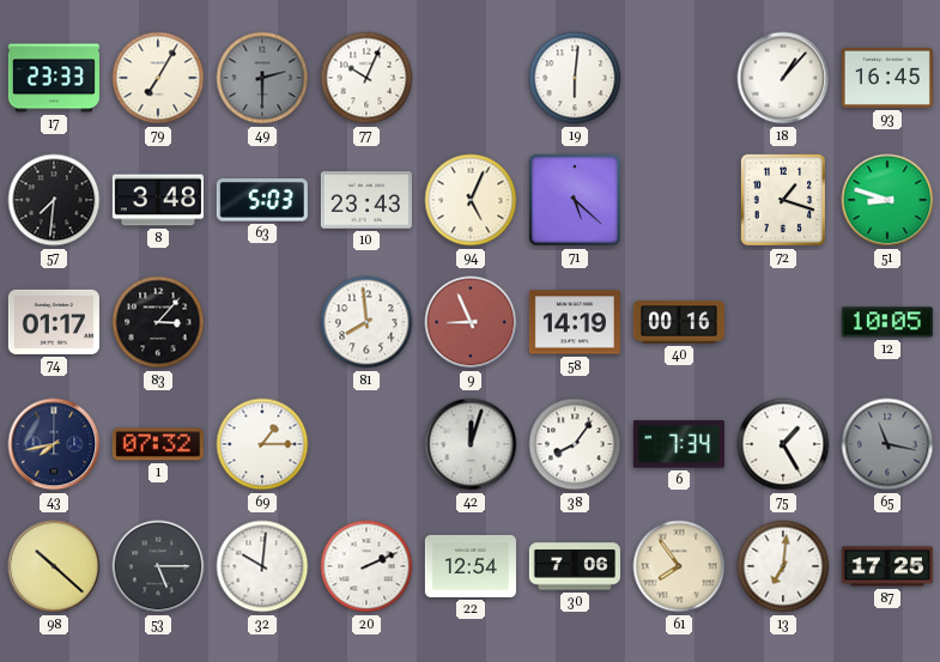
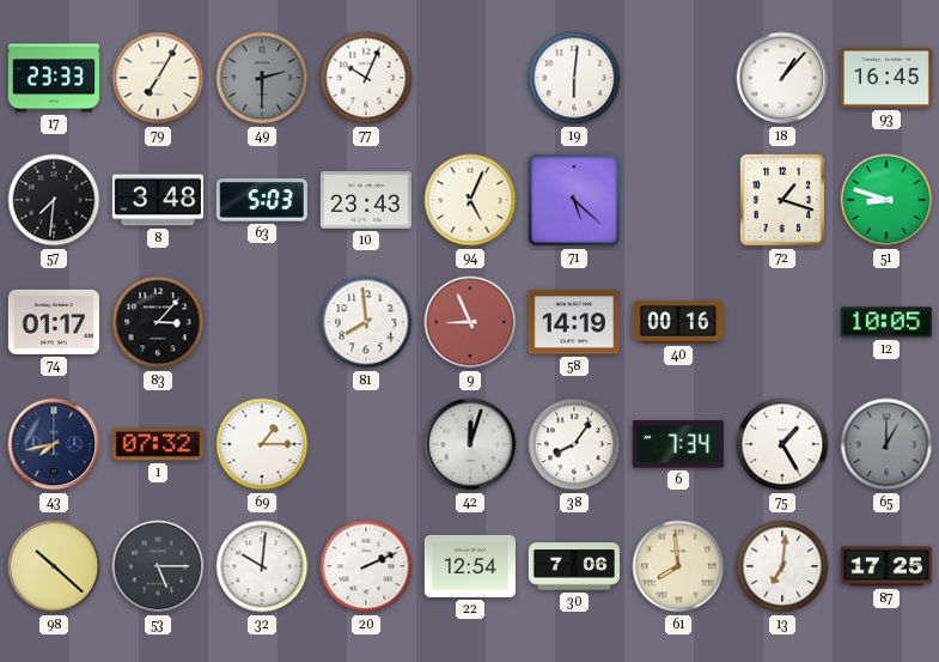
65: 11:17 -> 1:00 (886, 444)
61: 7:54 -> 7:59 (678, 566)
